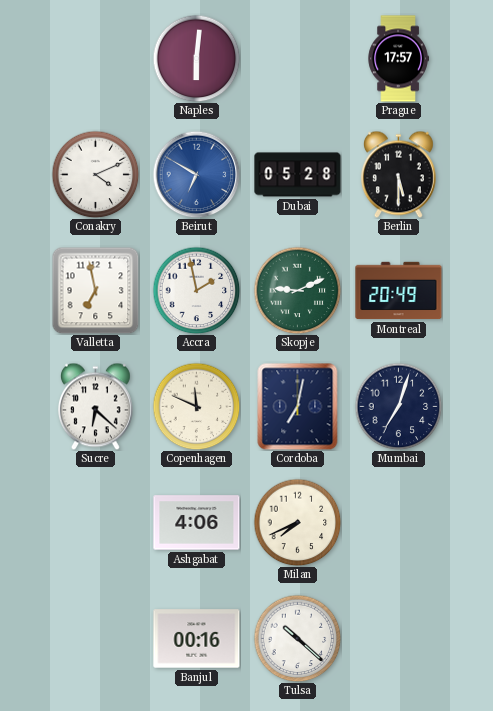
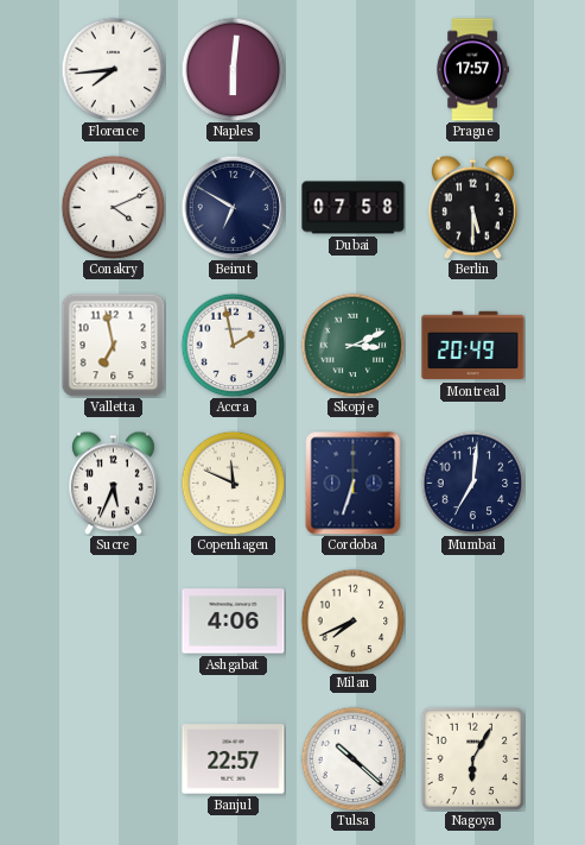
Florence: none -> 7:44 (113, 69)
Beirut dial: blue -> navy (233, 207)
Dubai: 05:28 -> 07:58 (354, 208)
Skopje: 9:11 -> 3:11 (352, 345)
Sucre: 6:22 -> 5:34 (113, 483)
Cordoba: 7:02 -> 6:33 (354, 483)
Mumbai: 7:03 -> 7:01 (472, 483)
Banjul: 00:16 -> 22:57 (234, 759)
Nagoya: none -> 6:05 (472, 758)
